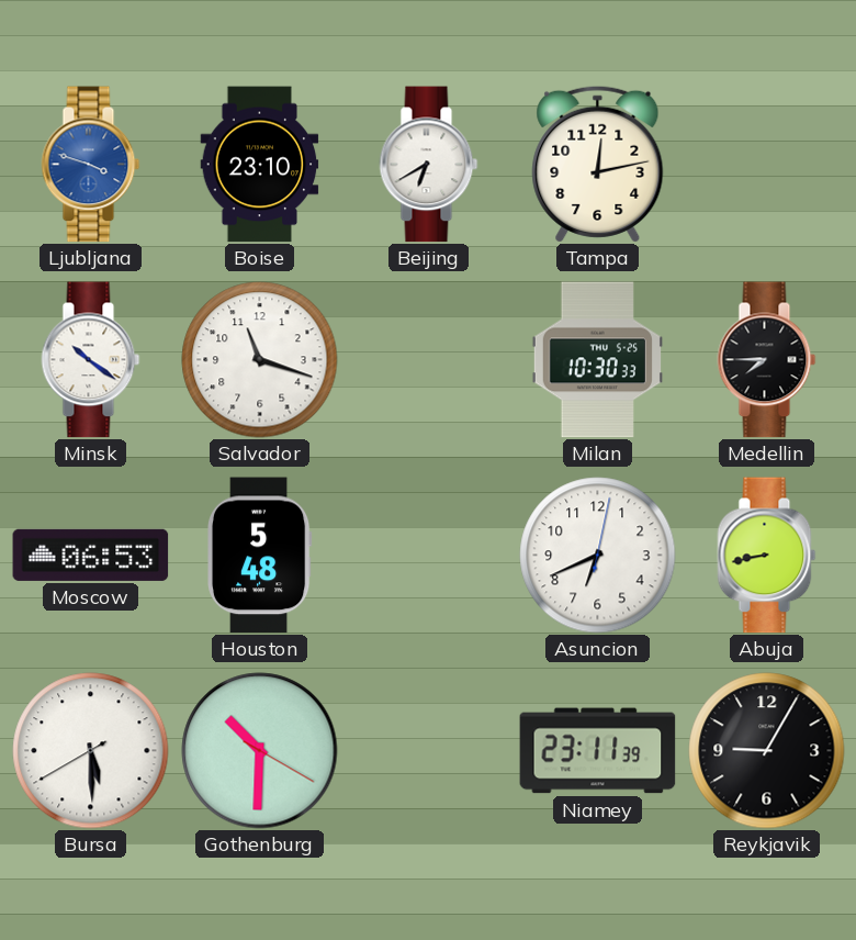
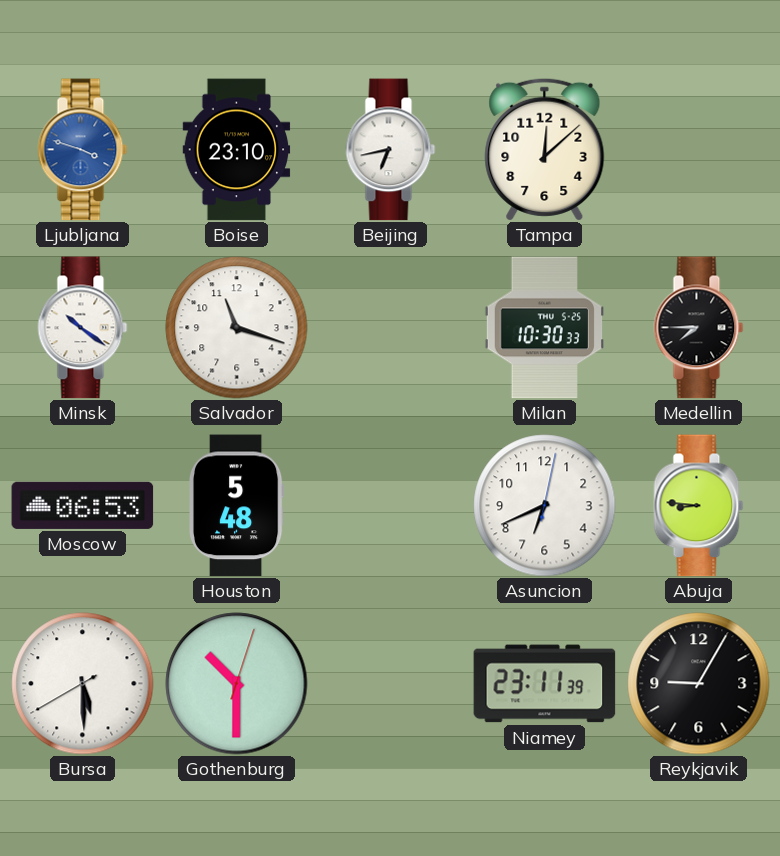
Beijing: 6:40 -> 6:43 (391, 150)
Tampa: 12:13 -> 12:08 (545, 149)
Abuja: 8:43 -> 8:46 (699, 506)
Gothenburg: 10:30:20 -> 10:30:03 (237, 684)
